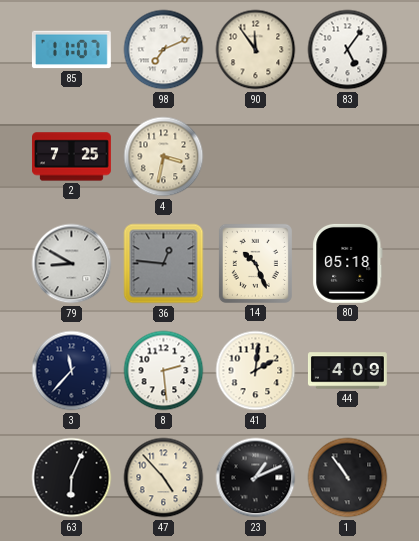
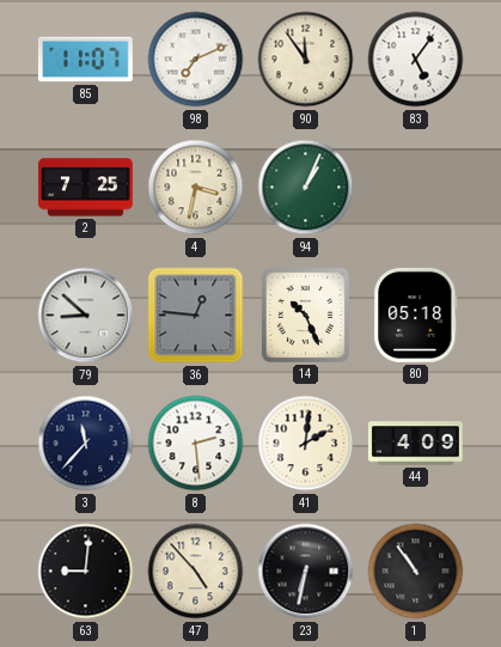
94: none -> 1:04 (306, 188)
79: 8:50 -> 8:52 (86, 316)
63: 6:04 -> 9:01 (86, 572)
23: 1:11 -> 6:32 (306, 572)
